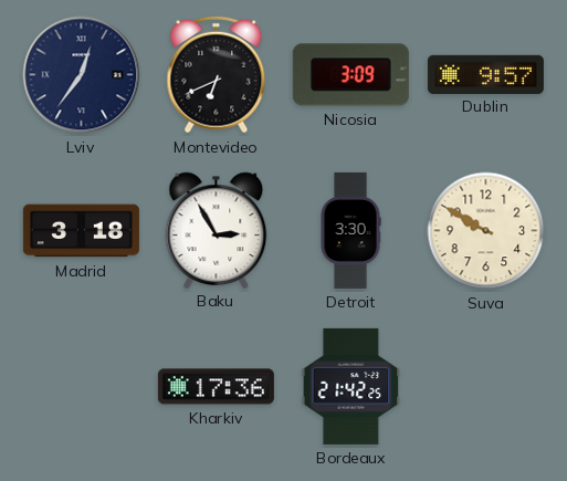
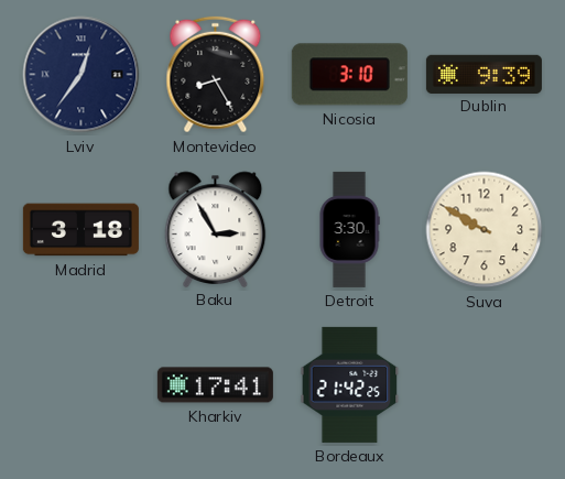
Montevideo: 6:41 -> 8:25 (216, 75)
Nicosia: 3:09 -> 3:10 (349, 75)
Dublin: 9:57 -> 9:39 (483, 74)
Kharkiv: 17:36 -> 17:41 (215, 385)
